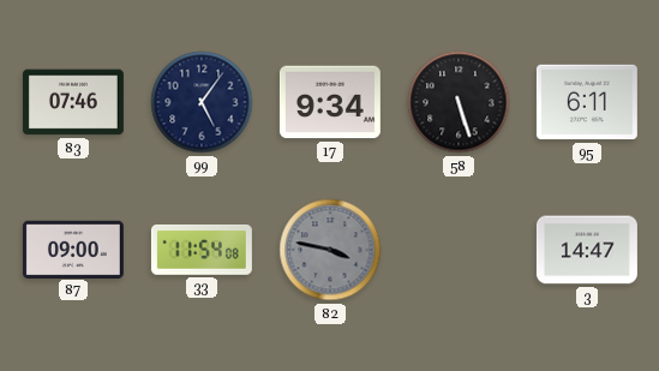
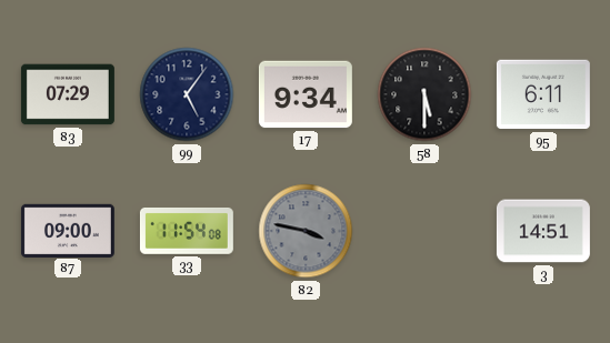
83: 07:46 -> 07:29 (68, 94)
58: 5:27 -> 5:30 (424, 94)
3: 14:47 -> 14:51 (543, 231)
